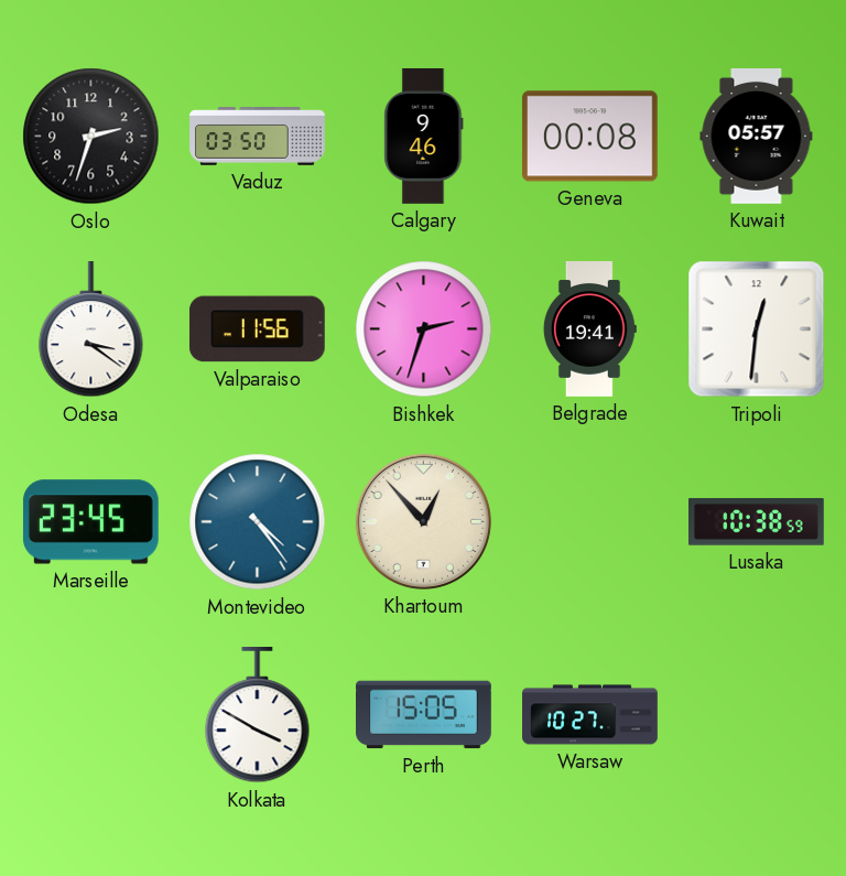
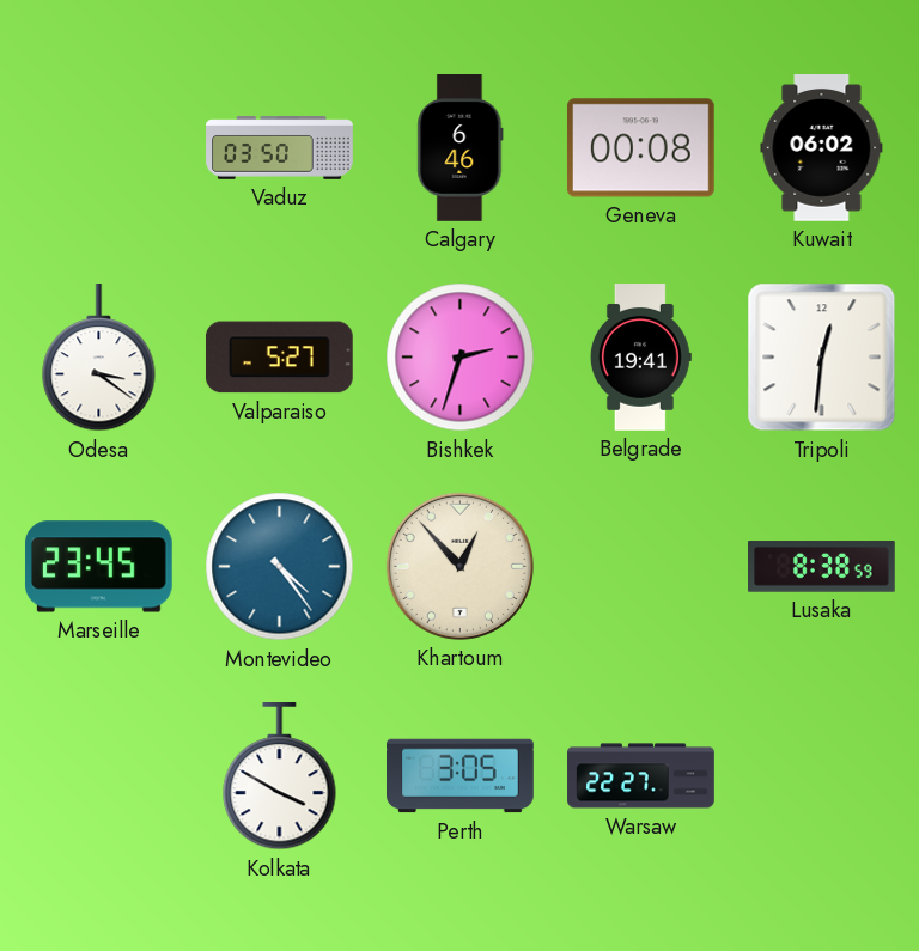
Oslo: 2:33 -> none (91, 137)
Calgary: 9:46 -> 6:46 (461, 148)
Kuwait: 05:57 -> 06:02 (822, 148)
Valparaiso: 11:56 -> 5:27 (279, 358)
Lusaka: 10:38 -> 8:38 (822, 567)
Perth: 15:05 -> 3:05 (461, 776)
Warsaw: 10:27 -> 22:27 (641, 776)
